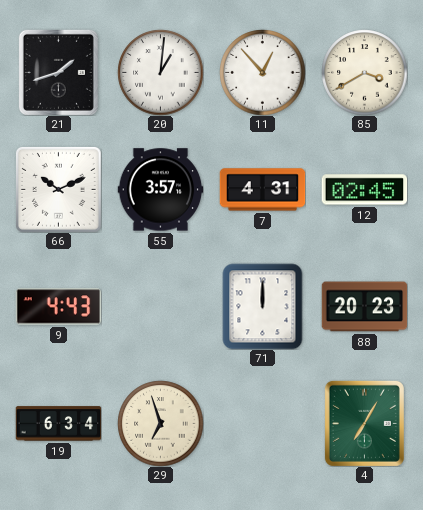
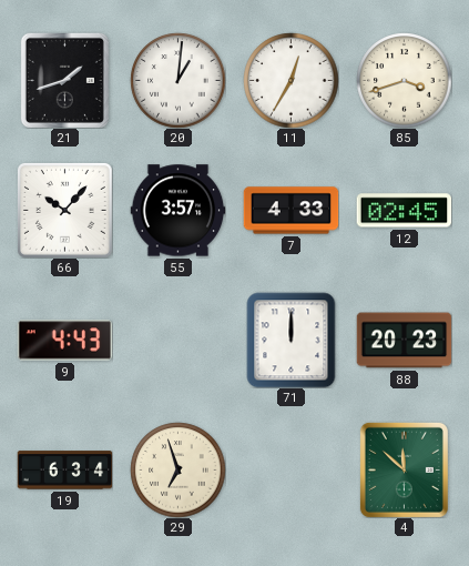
11: 12:53 -> 12:35 (290, 80)
85: 3:40 -> 3:42 (404, 80)
66: 10:11 -> 10:07 (64, 210)
7: 4:31 -> 4:33 (290, 211)
4: 7:05 -> 11:52 (404, 469)
